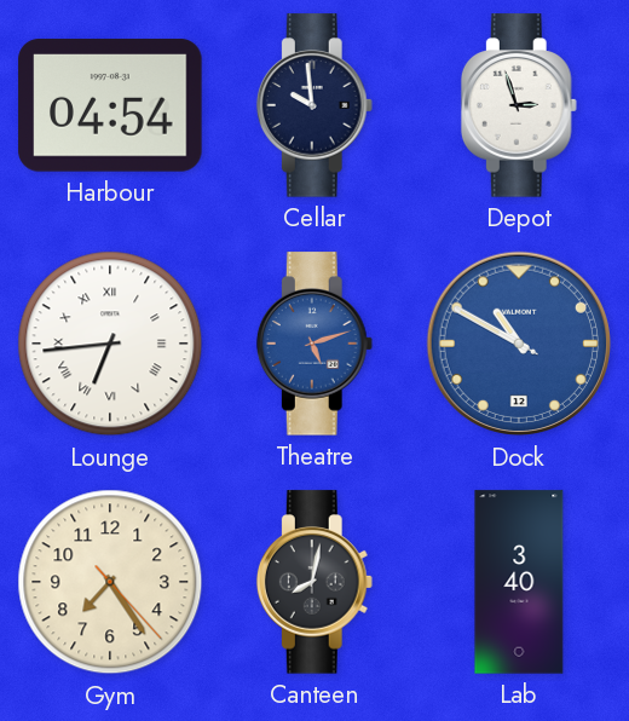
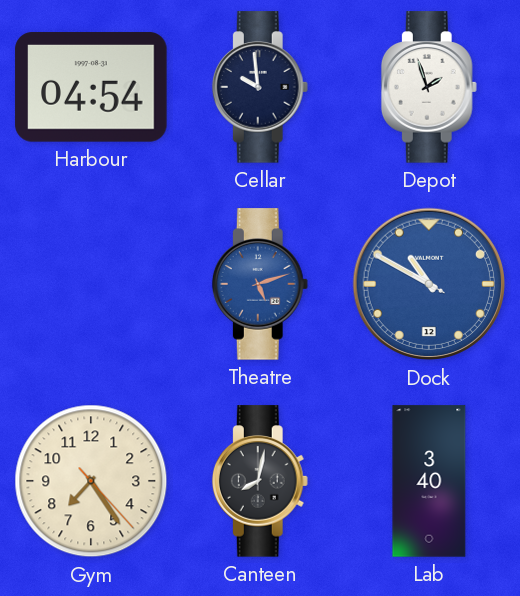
Depot: 2:57 -> 1:57 (429, 87)
Lounge: 6:44 -> none (110, 344)
